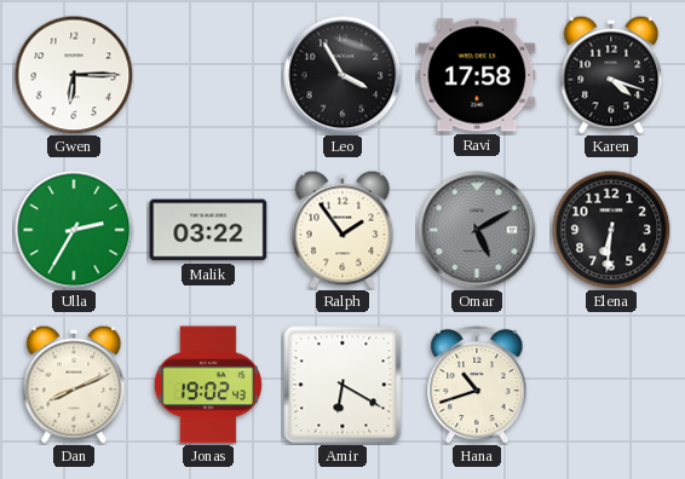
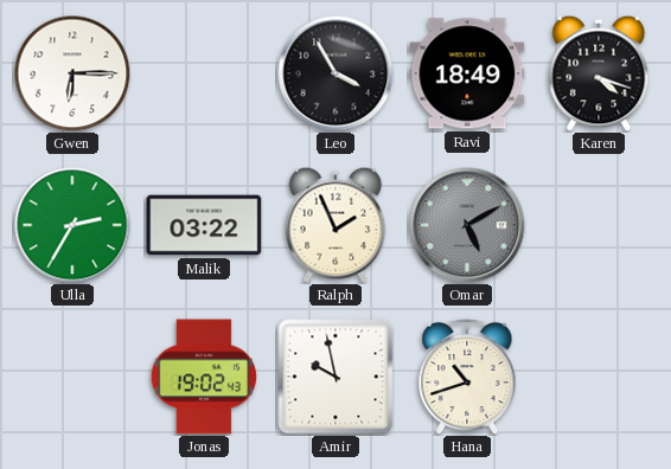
Ravi: 17:58 -> 18:49 (467, 73)
Ralph: 1:54 -> 1:56 (335, 225)
Elena: 6:31 -> none (611, 230)
Dan: 8:11 -> none (74, 385)
Amir: 6:20 -> 9:58 (335, 377)
